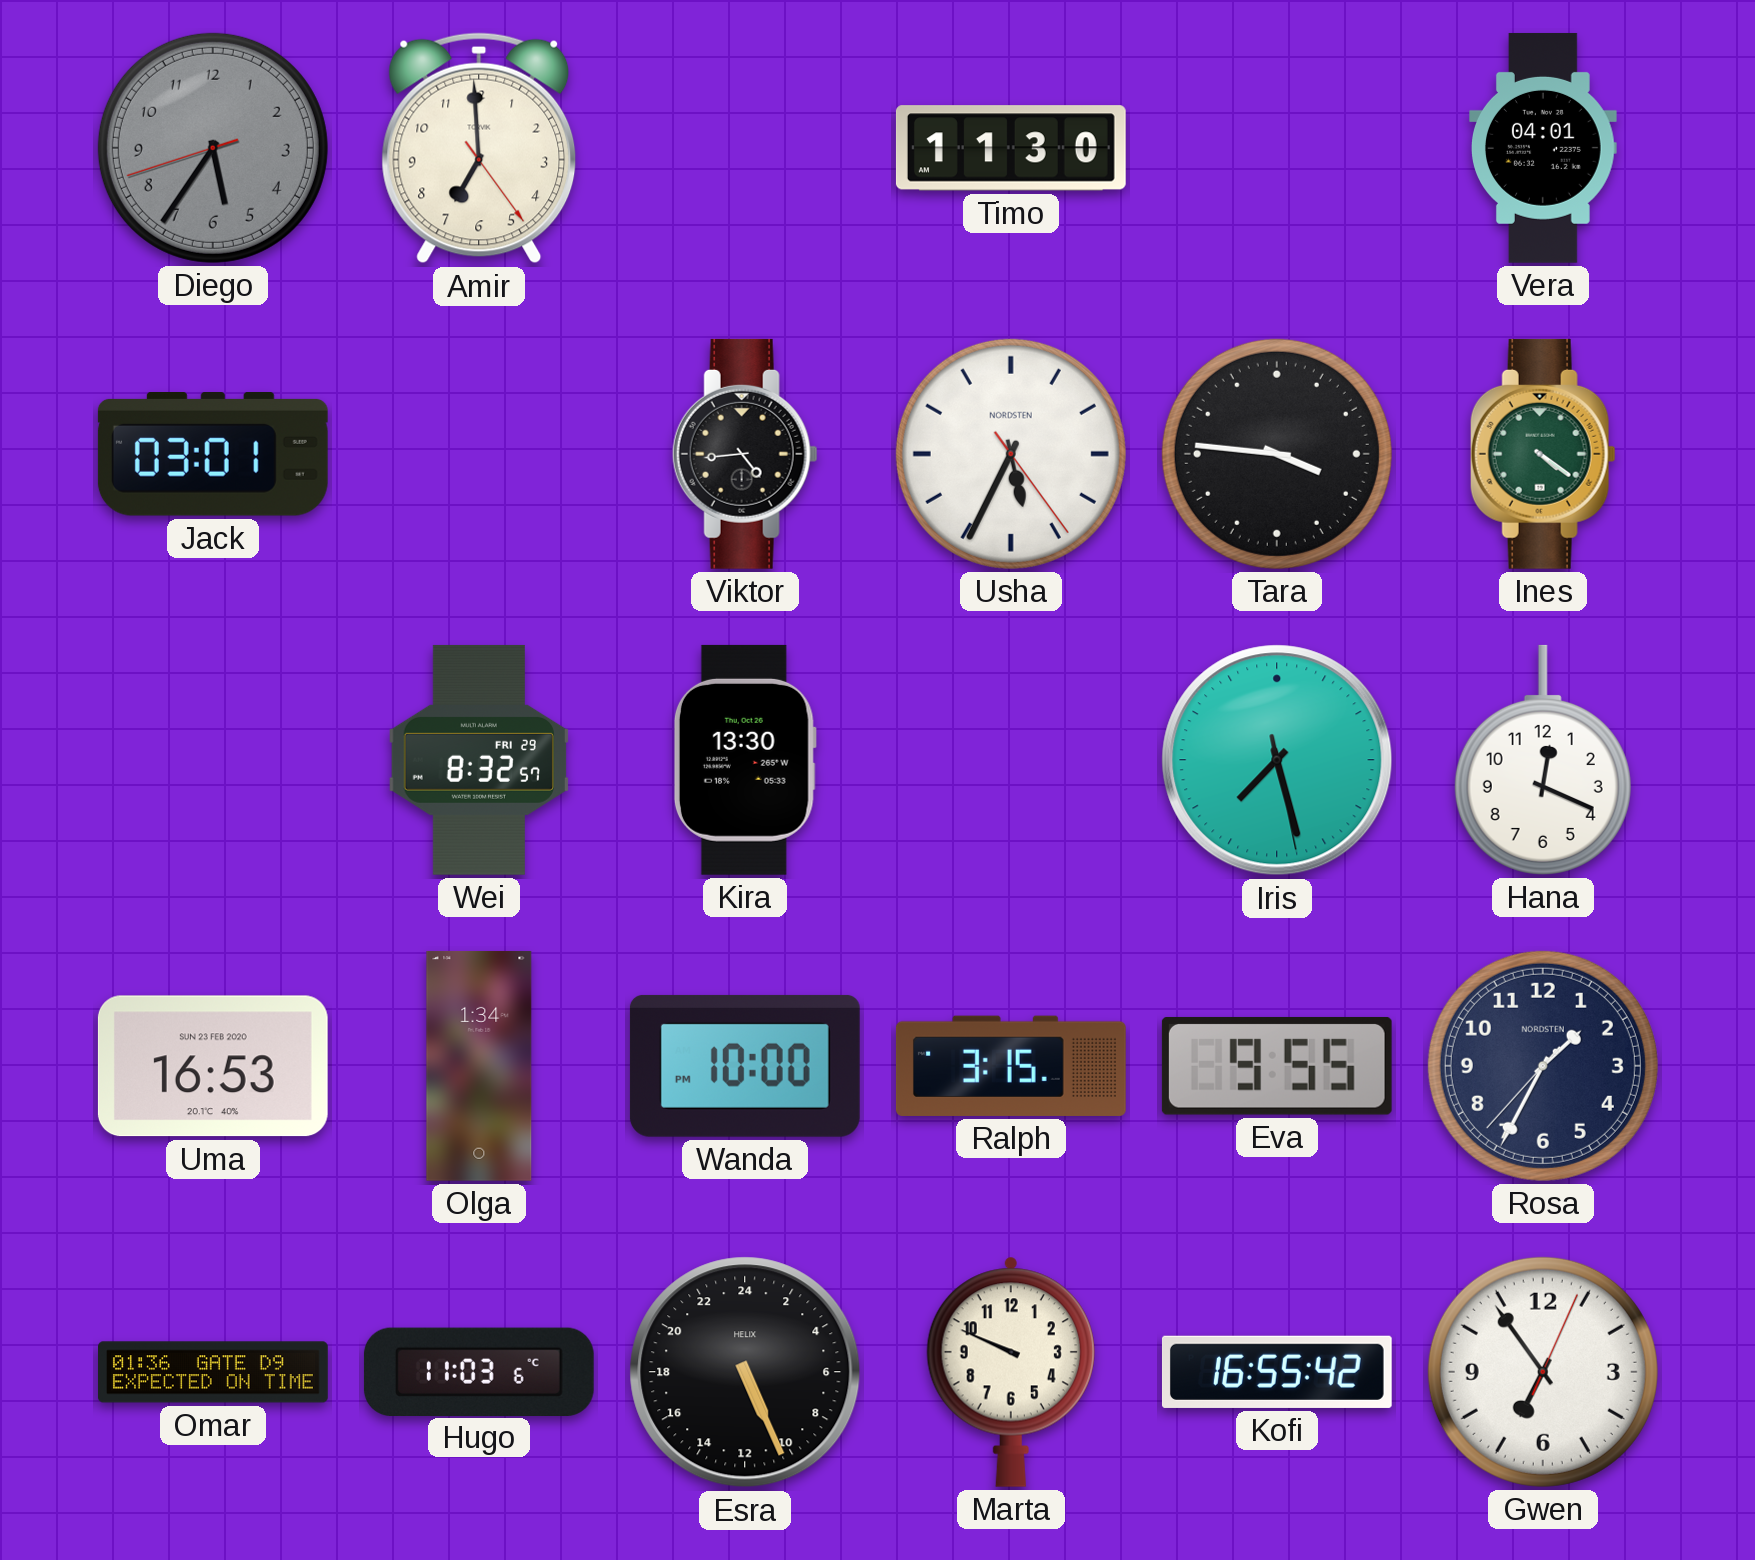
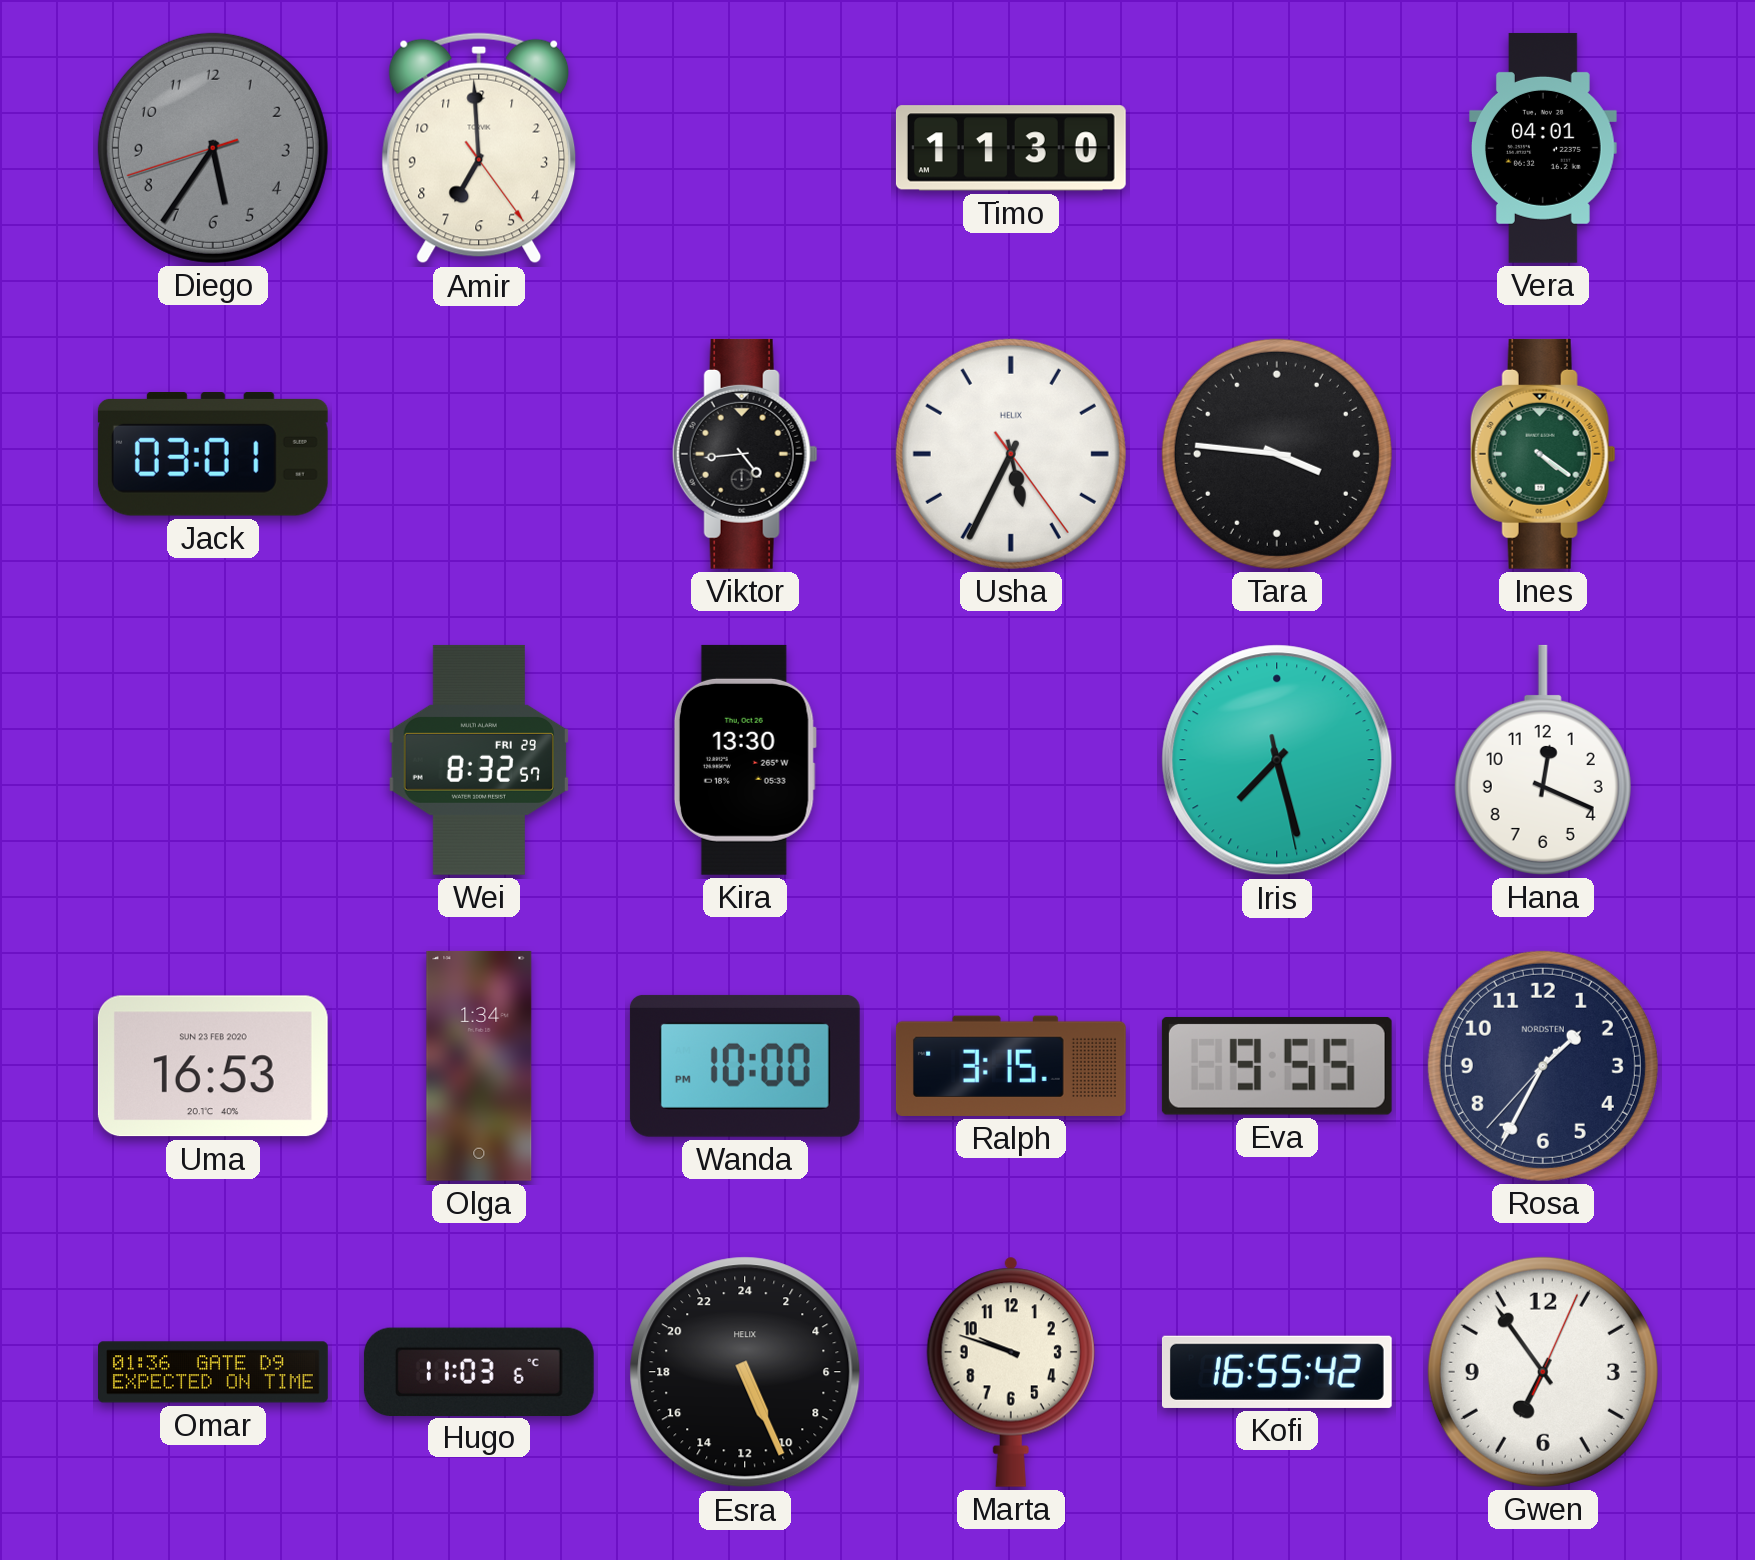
Usha brand: NORDSTEN -> HELIX (1011, 454)
Marta: 9:49 -> 9:48 (1011, 1372)
